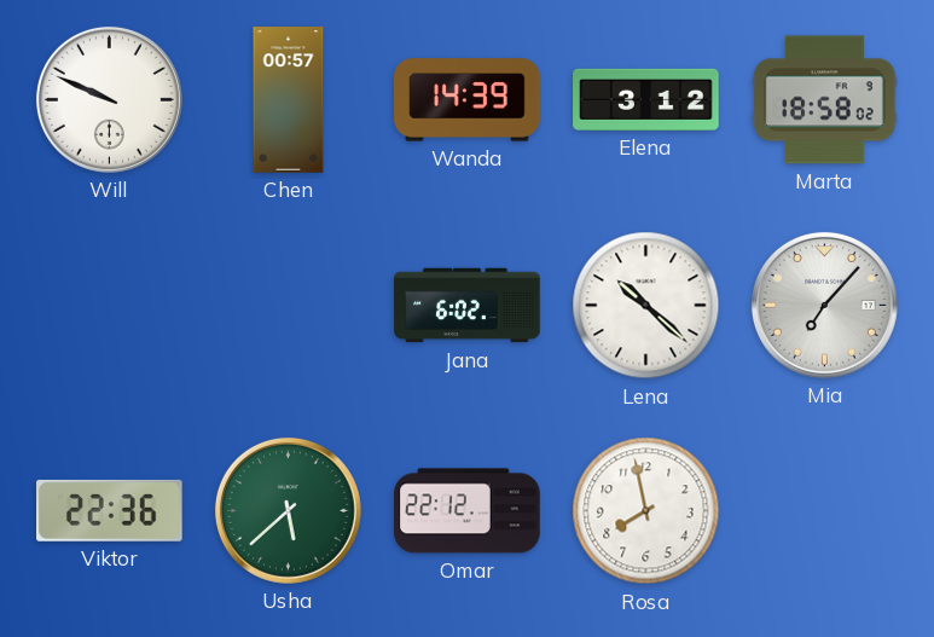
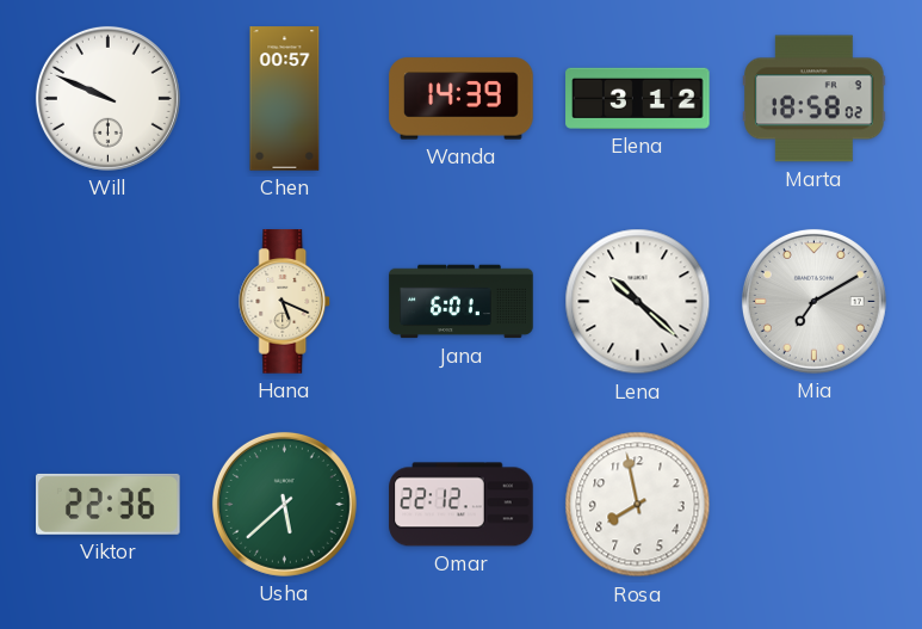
Hana: none -> 5:19 (285, 302)
Jana: 6:02 -> 6:01 (462, 302)
Mia: 7:07 -> 7:10 (813, 301)
